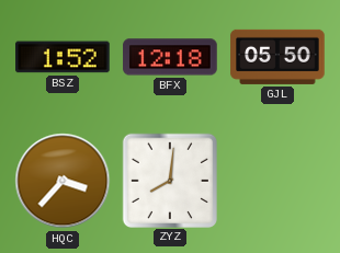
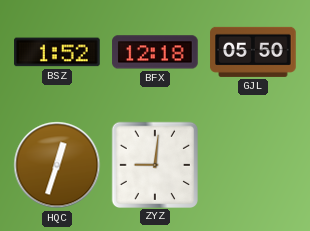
HQC: 3:37 -> 12:33 (57, 165)
ZYZ: 8:01 -> 9:01 (154, 164)
